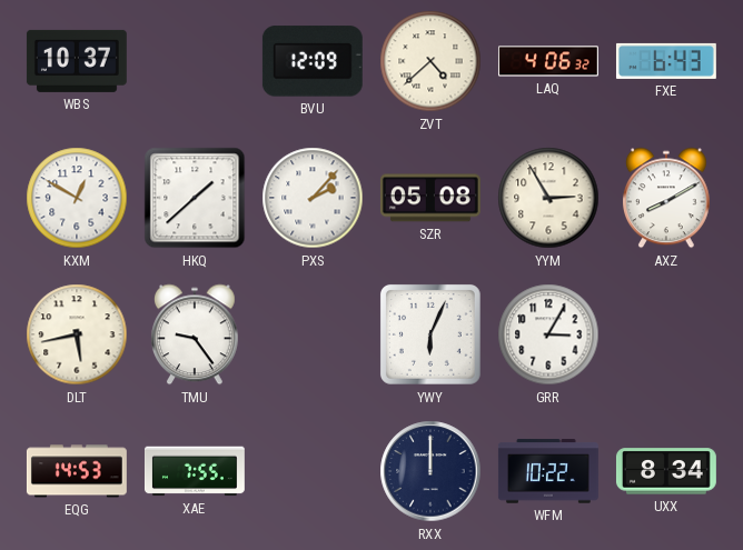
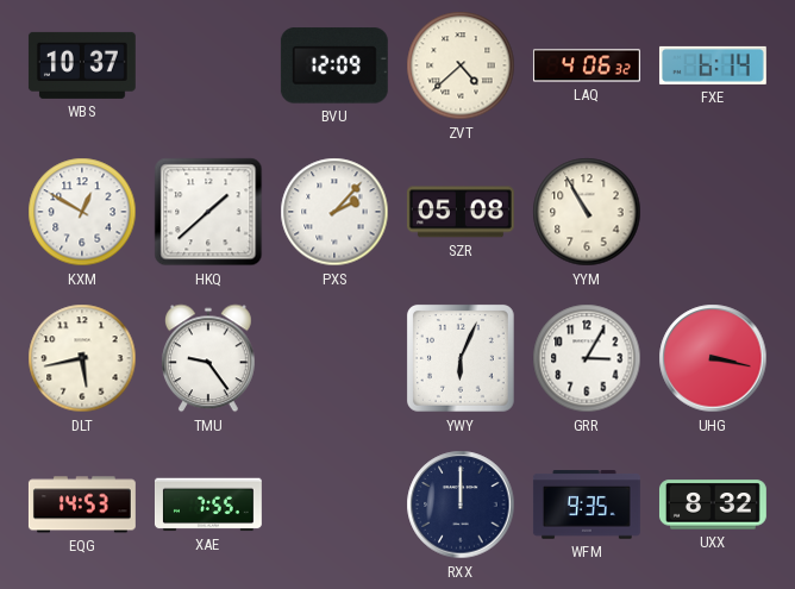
FXE: 6:43 -> 6:14 (713, 65)
YYM: 2:55 -> 10:55 (587, 212)
AXZ: 8:10 -> none (666, 198)
UHG: none -> 3:17 (713, 358)
WFM: 10:22 -> 9:35 (587, 505)
UXX: 8:34 -> 8:32 (713, 505)
